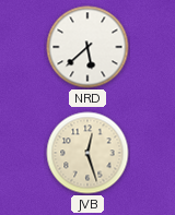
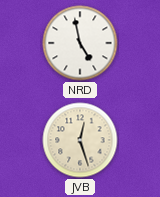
NRD: 5:38 -> 4:58 (80, 43)
